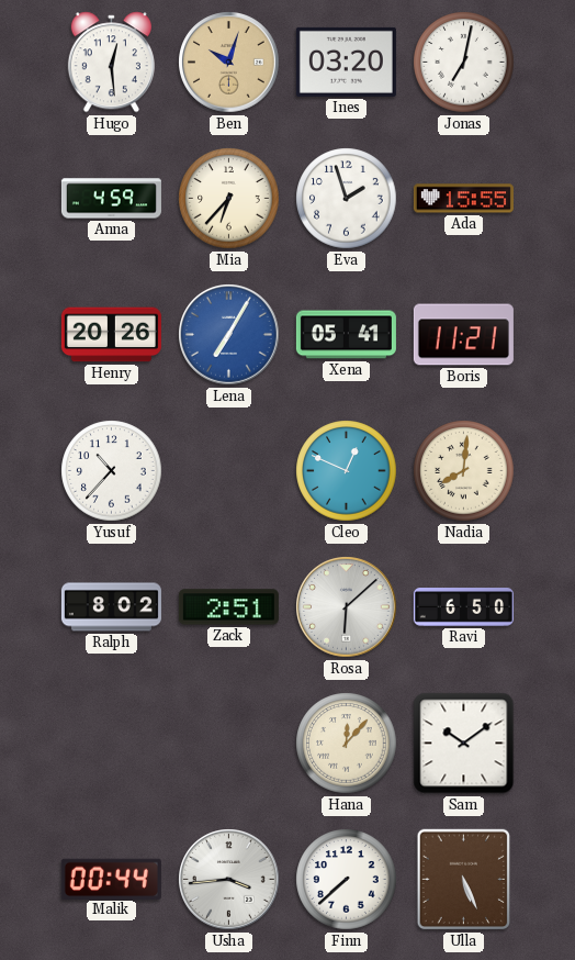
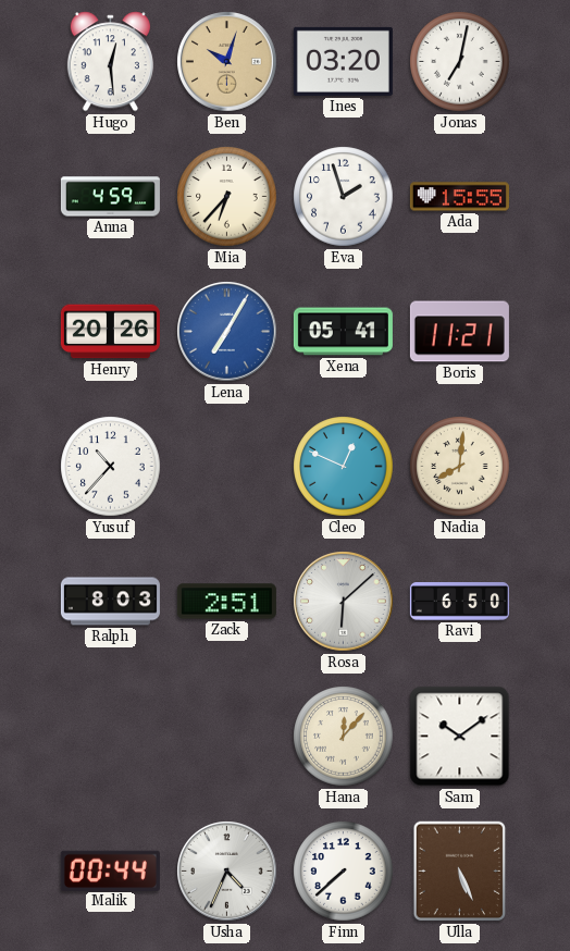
Ralph: 8:02 -> 8:03 (110, 602)
Usha: 3:44 -> 4:34 (227, 872)
